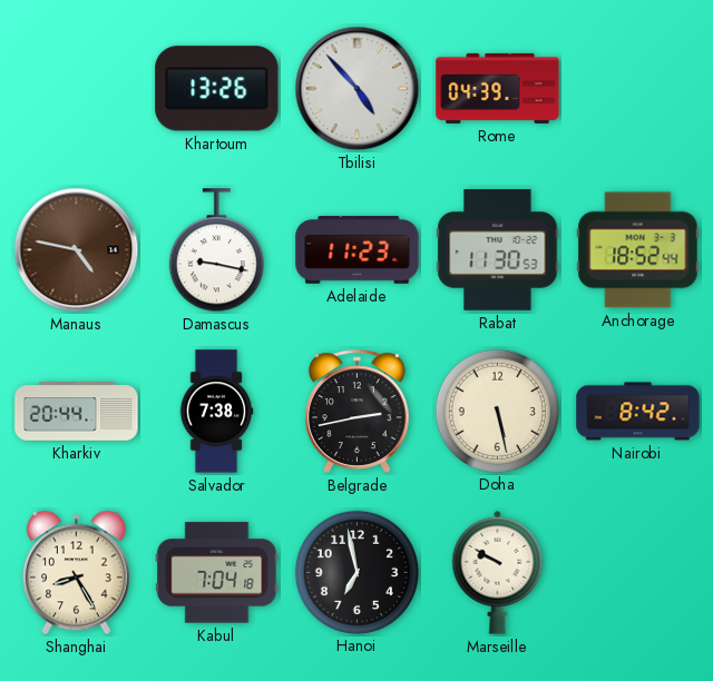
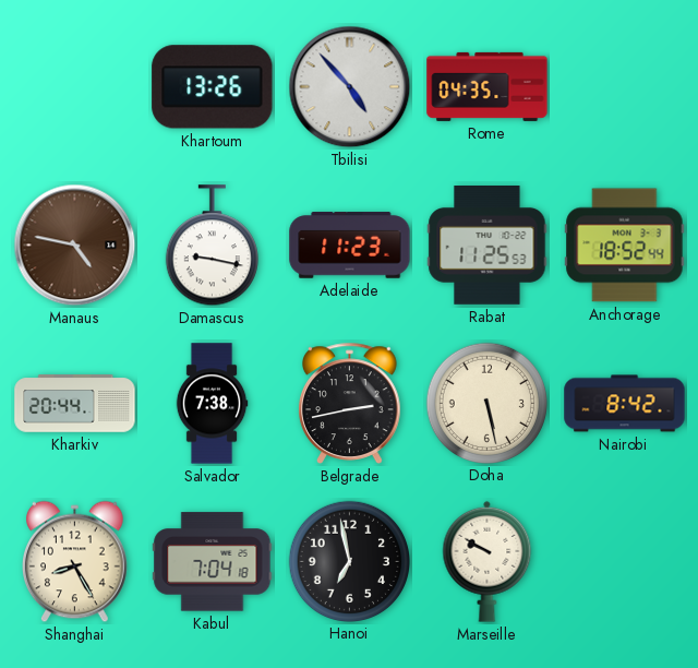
Rome: 04:39 -> 04:35 (488, 86)
Rabat: 11:30 -> 11:25 (488, 246)
